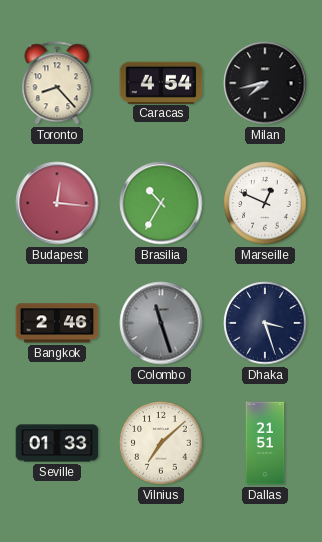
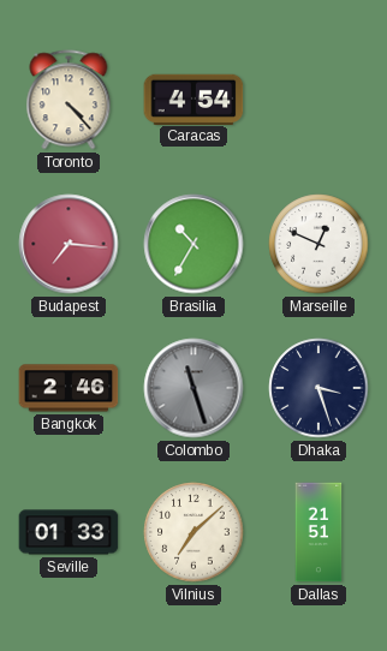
Toronto: 8:23 -> 4:23 (69, 100)
Milan: 7:43 -> none (265, 83)
Budapest: 12:16 -> 7:16 (69, 244)
